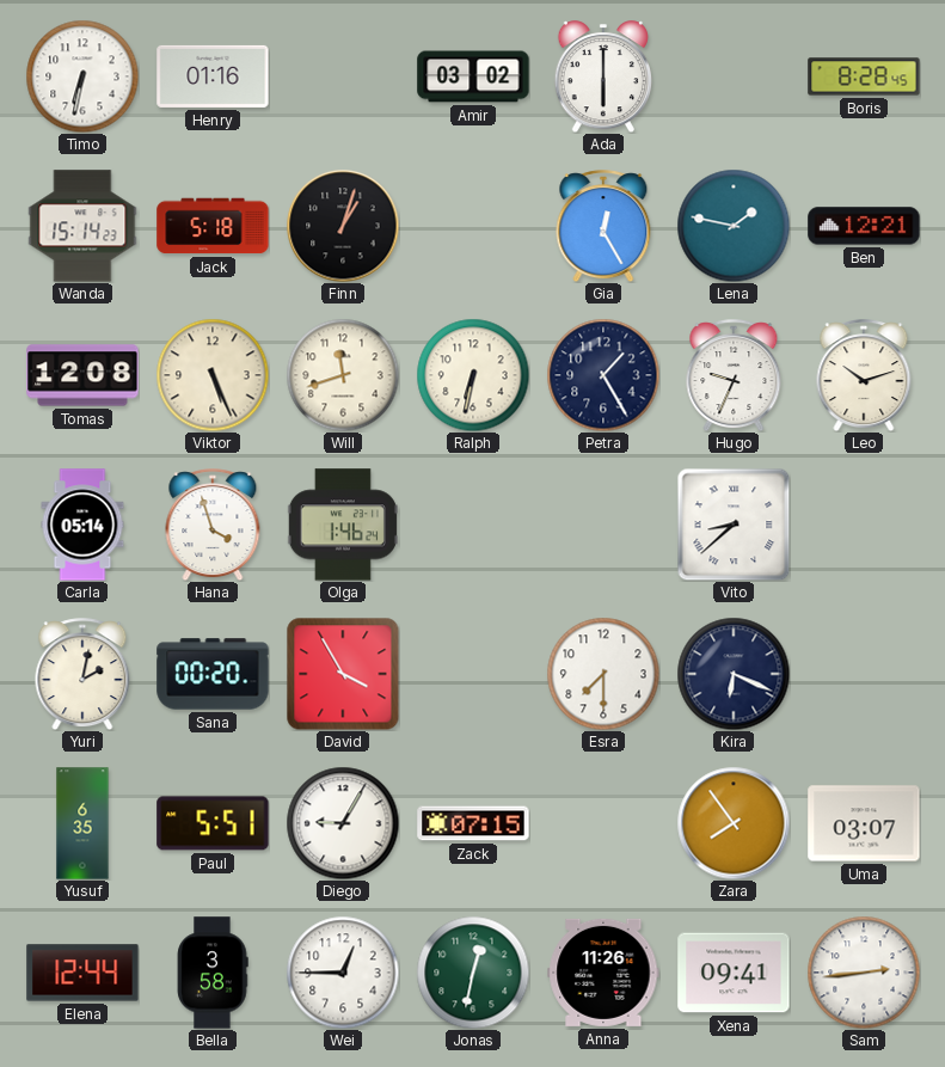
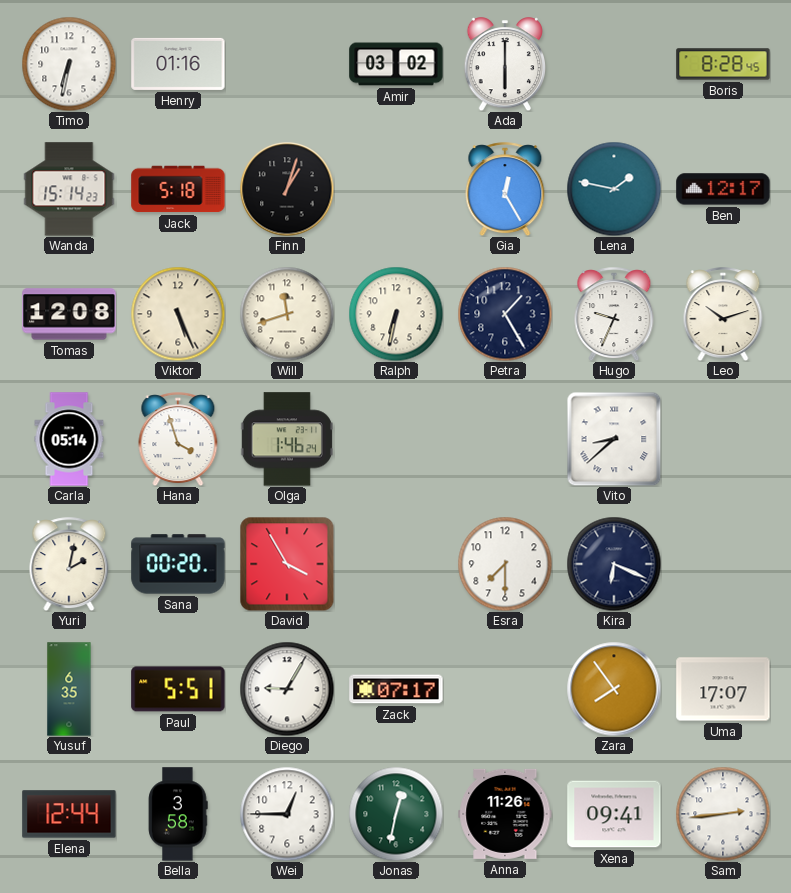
Ben: 12:21 -> 12:17 (723, 189)
Zack: 07:15 -> 07:17 (396, 689)
Uma: 03:07 -> 17:07 (723, 689)
